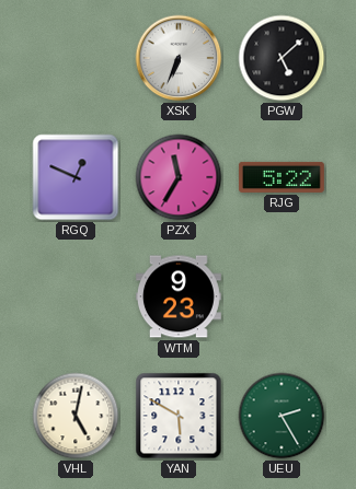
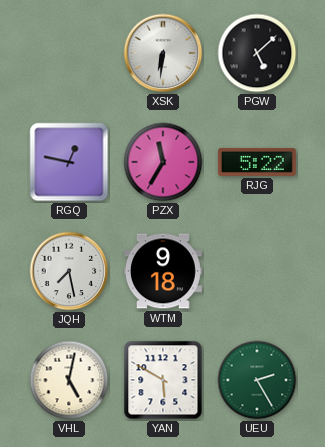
XSK: 6:34 -> 6:31 (163, 53)
RGQ: 12:49 -> 12:47 (69, 162)
JQH: none -> 7:28 (69, 271)
WTM: 9:23 -> 9:18 (163, 271)
